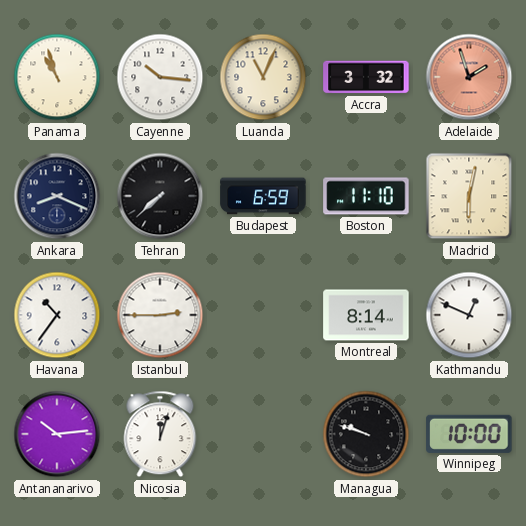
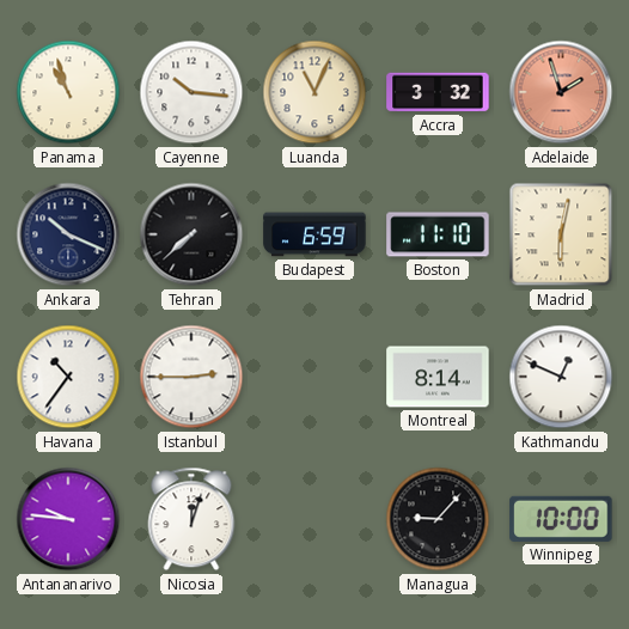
Ankara: 8:19 -> 10:19 (68, 234)
Antananarivo: 10:14 -> 9:46 (68, 519)
Managua: 9:48 -> 9:07 (438, 519)
